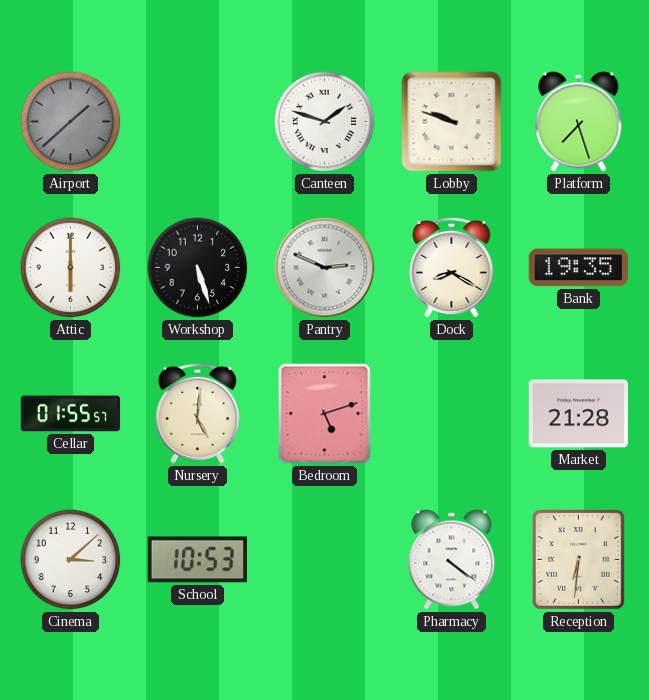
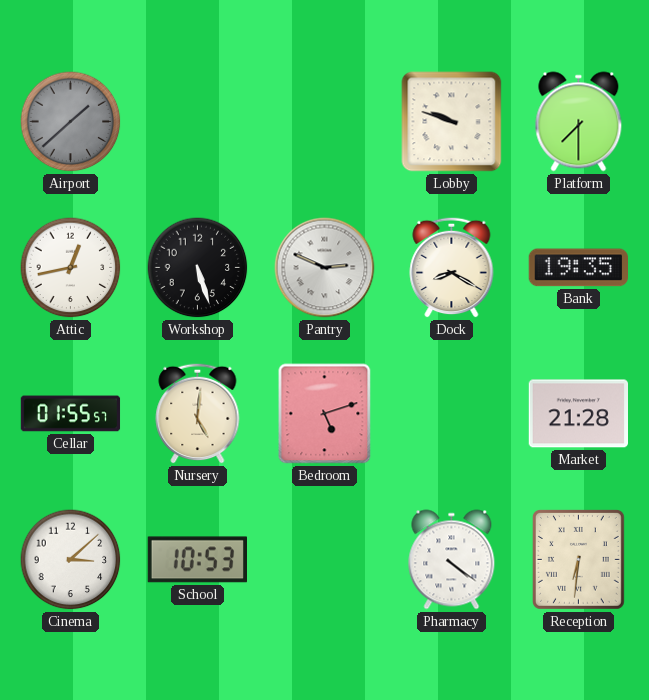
Canteen: 1:48 -> none (325, 122)
Platform: 7:27 -> 7:30 (579, 122)
Attic: 6:00 -> 12:43 (71, 268)
